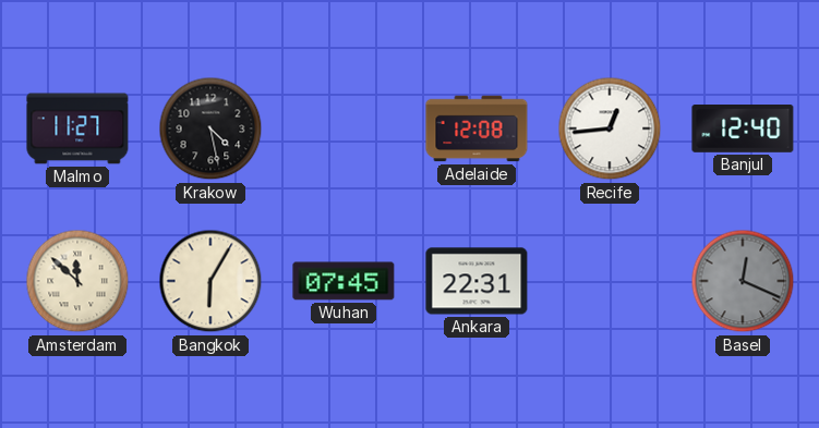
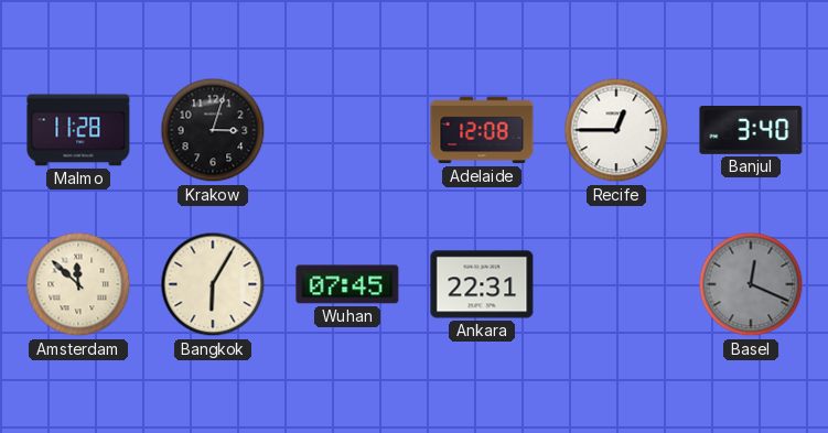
Malmo: 11:27 -> 11:28 (78, 130)
Krakow: 4:28 -> 3:03 (213, 130)
Recife: 12:44 -> 12:45 (616, 130)
Banjul: 12:40 -> 3:40 (751, 131)
